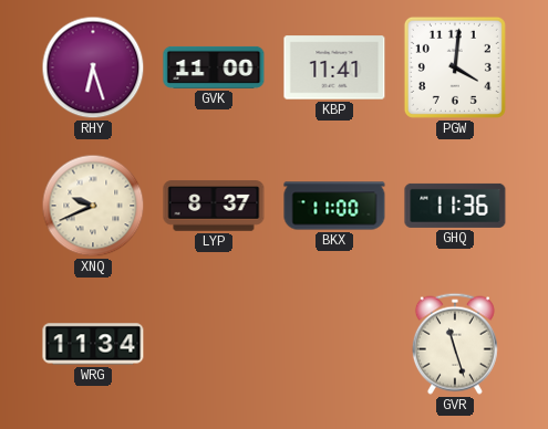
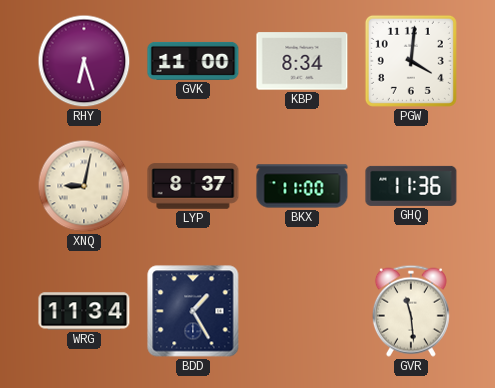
KBP: 11:41 -> 8:34 (302, 61)
XNQ: 9:41 -> 9:02 (84, 186)
BDD: none -> 1:25 (193, 311)
GVR: 11:27 -> 11:29 (411, 311)
